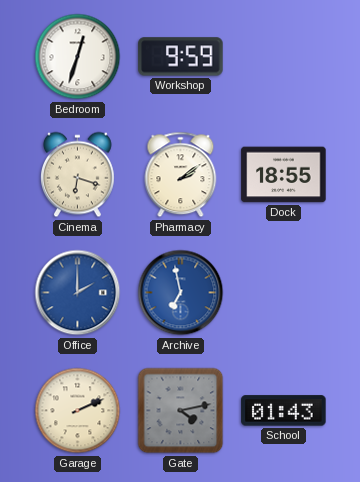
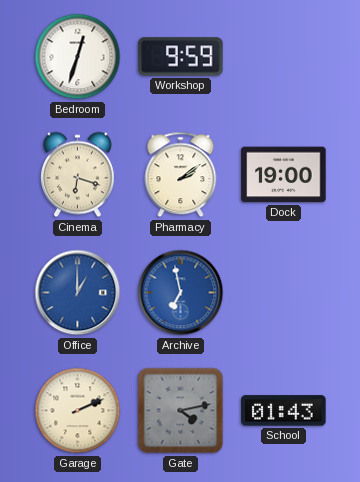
Dock: 18:55 -> 19:00 (284, 175)
Office: 2:00 -> 1:00 (78, 293)
